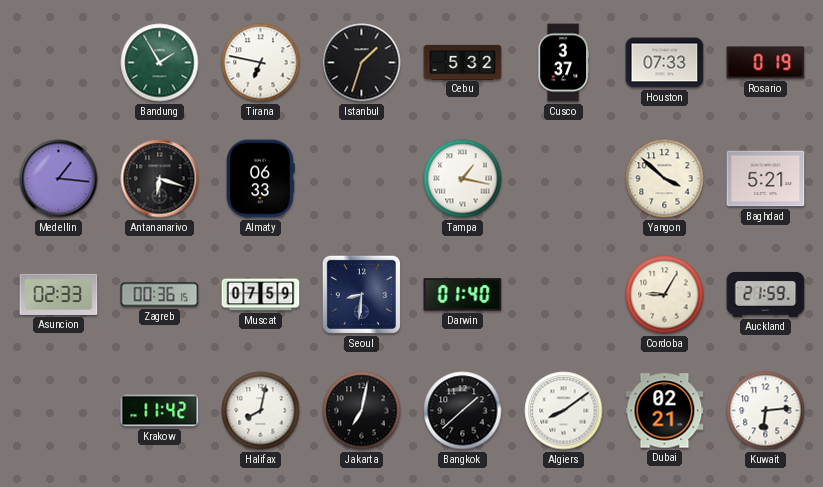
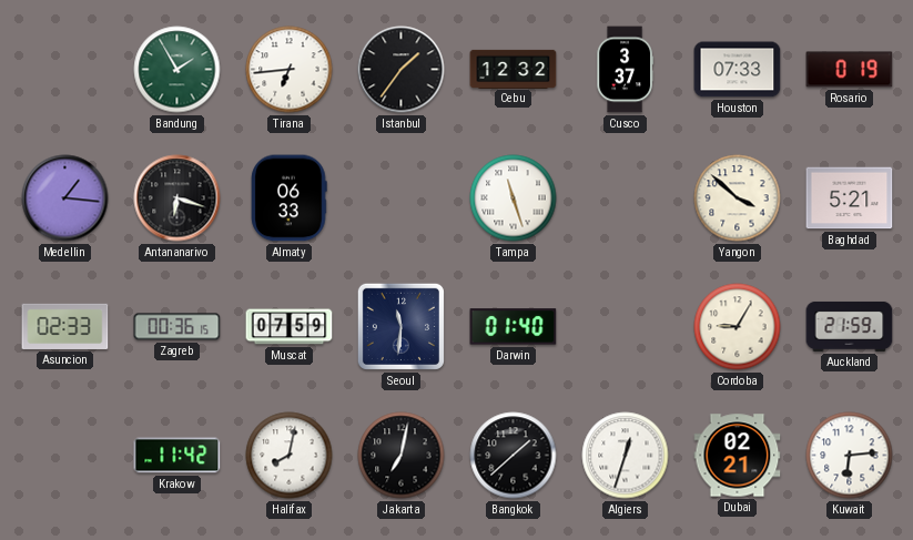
Tirana: 6:47 -> 6:44 (290, 70)
Istanbul: 1:33 -> 1:36 (402, 70)
Cebu: 5:32 -> 12:32 (514, 69)
Tampa: 1:17 -> 11:27 (514, 198)
Seoul: 8:31 -> 11:31 (400, 326)
Algiers: 8:09 -> 12:33 (626, 456)
